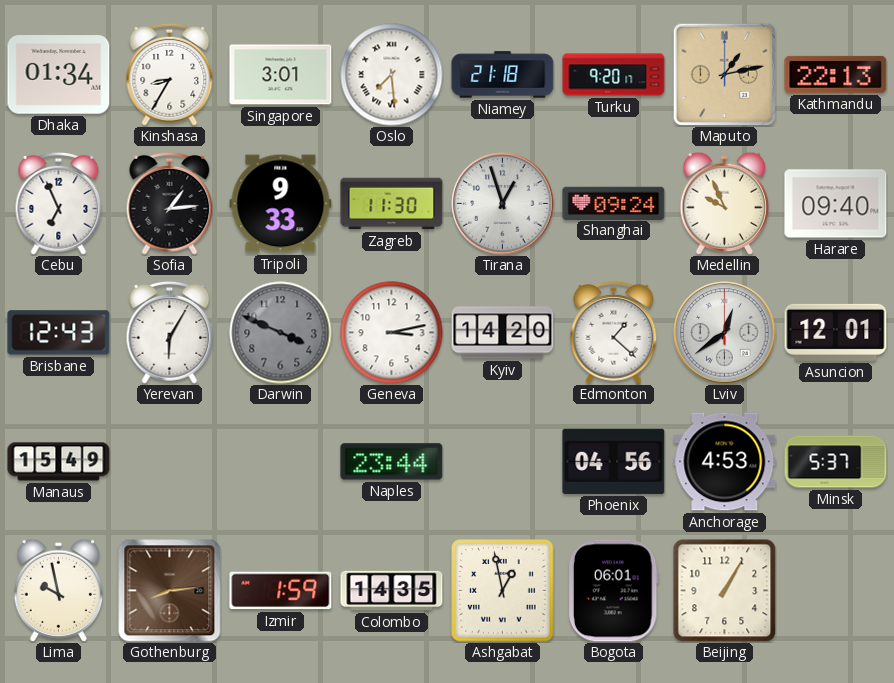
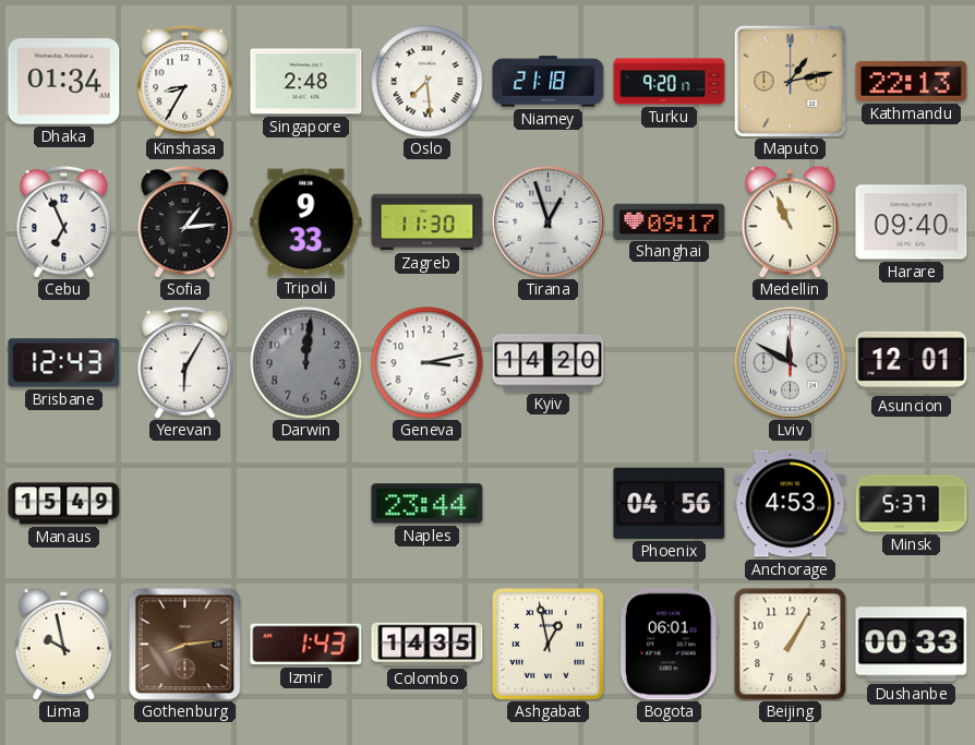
Singapore: 3:01 -> 2:48 (306, 82)
Shanghai: 09:24 -> 09:17 (670, 221)
Medellin: 9:56 -> 10:56 (790, 221)
Darwin: 3:49 -> 12:01 (306, 363)
Edmonton: 1:22 -> none (614, 332)
Lviv: 12:39 -> 11:50 (791, 363)
Izmir: 1:59 -> 1:43 (306, 645)
Dushanbe: none -> 00:33 (912, 645)
